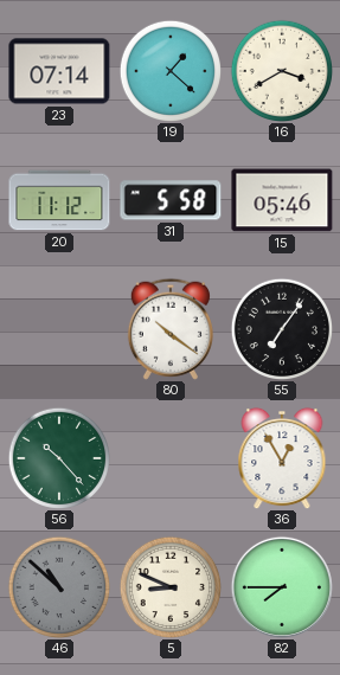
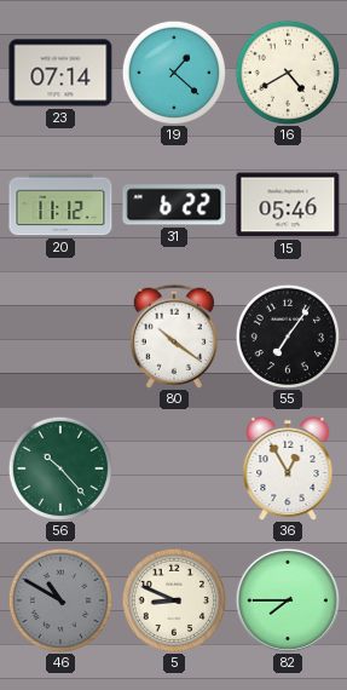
16: 3:40 -> 4:40 (287, 71)
31: 5:58 -> 6:22 (174, 205)
46: 10:52 -> 10:50 (59, 599)
